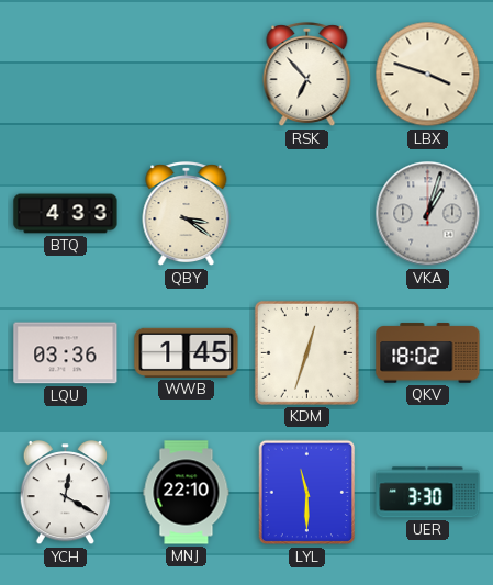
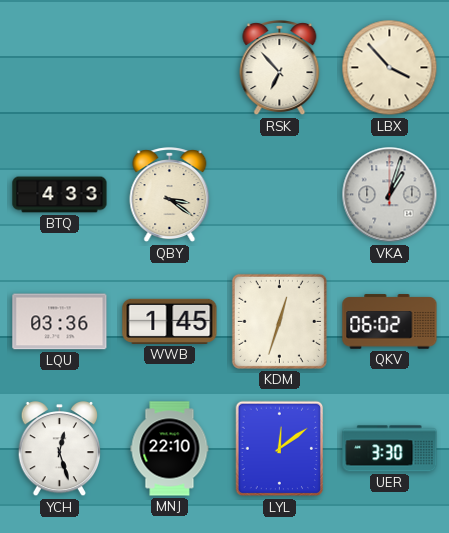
LBX: 3:48 -> 3:53 (390, 68)
QKV: 18:02 -> 06:02 (390, 322)
YCH: 12:20 -> 12:27 (60, 450)
LYL: 11:30 -> 12:09 (280, 449)
